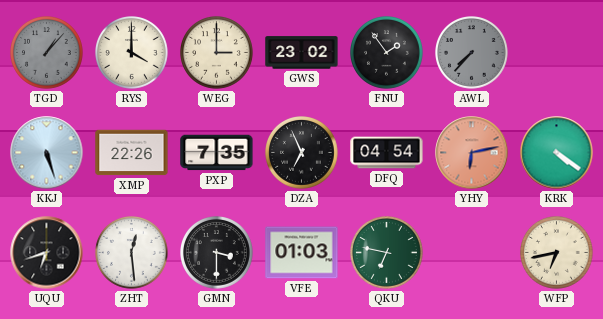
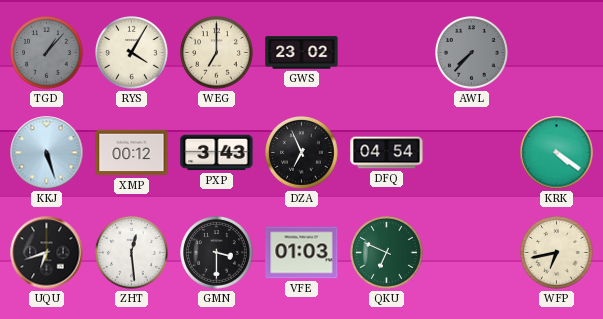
RYS: 4:00 -> 4:05 (132, 53)
WEG: 3:00 -> 7:00 (217, 53)
FNU: 1:54 -> none (387, 53)
XMP: 22:26 -> 00:12 (132, 153)
PXP: 7:35 -> 3:43 (217, 153)
YHY: 6:13 -> none (472, 153)
QKU: 6:47 -> 6:49 (387, 253)
